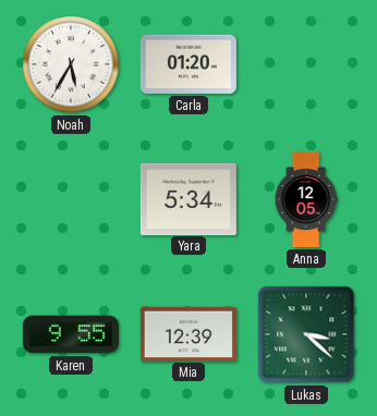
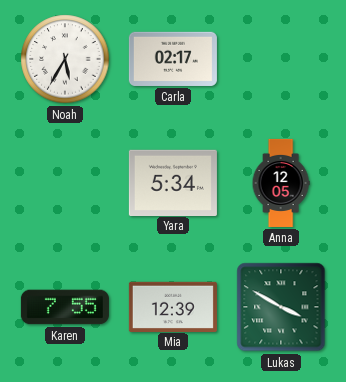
Carla: 01:20 -> 02:17 (173, 59)
Karen: 9:55 -> 7:55 (65, 307)
Lukas: 3:22 -> 3:50 (281, 307)
